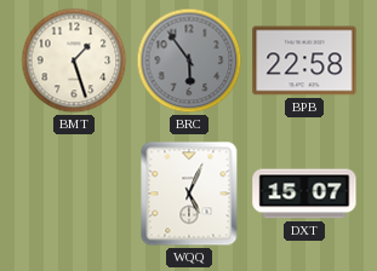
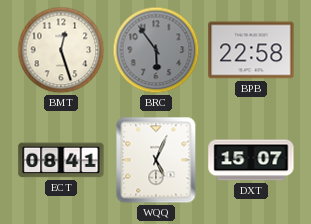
BMT: 1:27 -> 12:27 (61, 50)
ECT: none -> 08:41 (61, 160)
